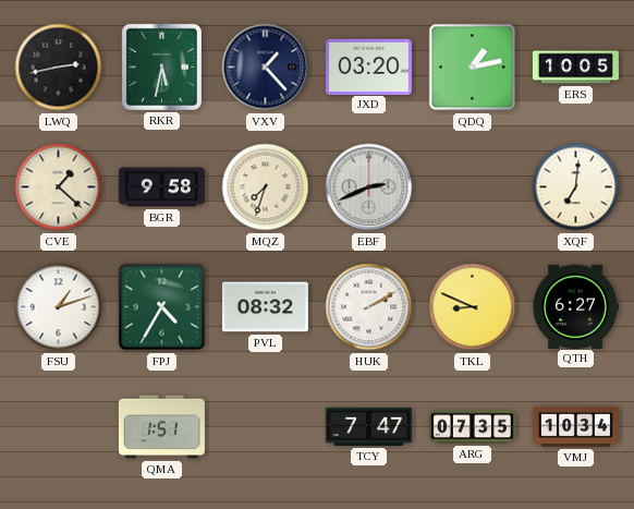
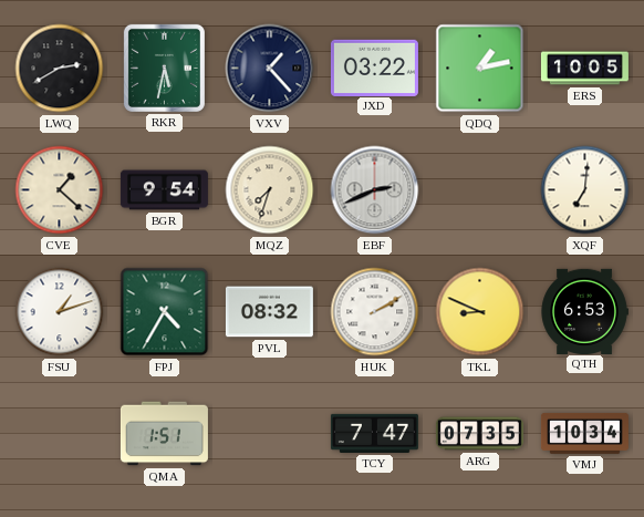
LWQ: 2:43 -> 2:40 (60, 69)
JXD: 03:20 -> 03:22 (374, 68)
BGR: 9:58 -> 9:54 (164, 190)
QTH: 6:27 -> 6:53 (584, 311)
